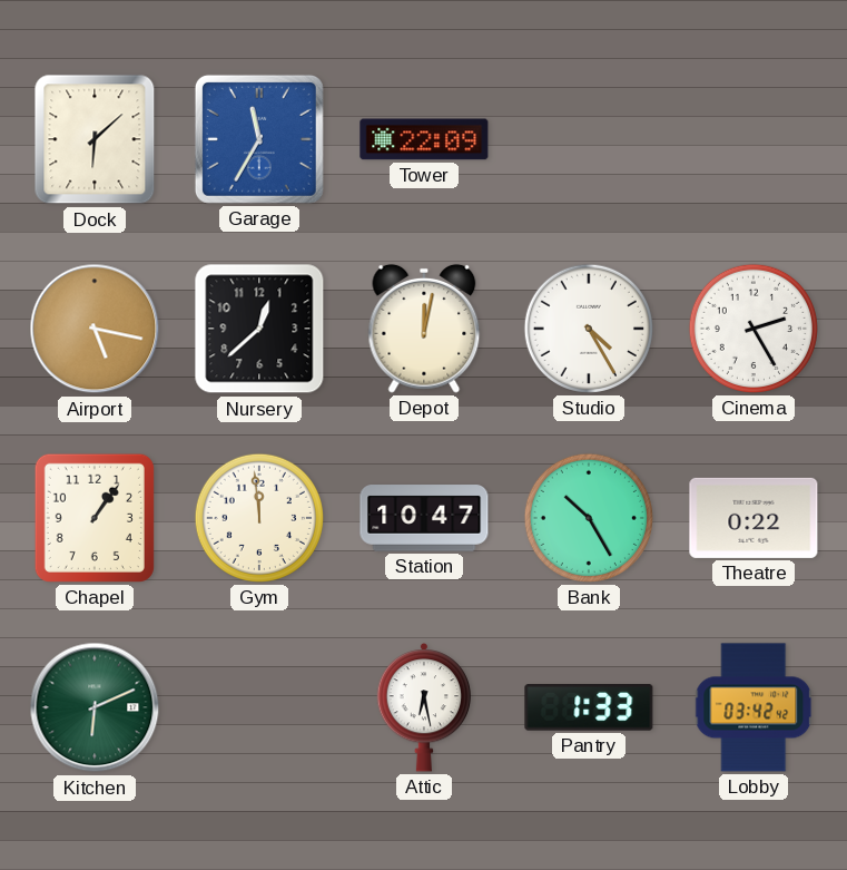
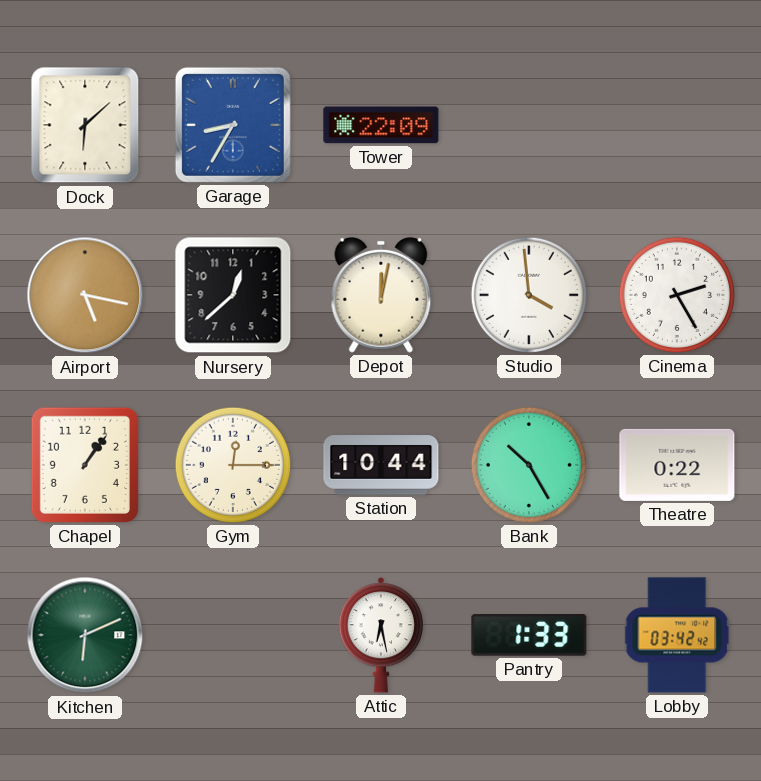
Garage: 11:35 -> 8:35 (233, 125)
Studio: 4:25 -> 3:59 (529, 295)
Gym: 11:59 -> 12:15 (233, 465)
Station: 10:47 -> 10:44 (381, 465)
